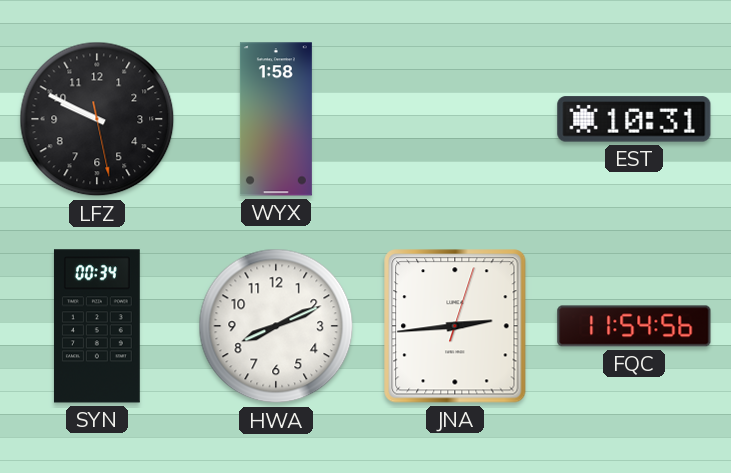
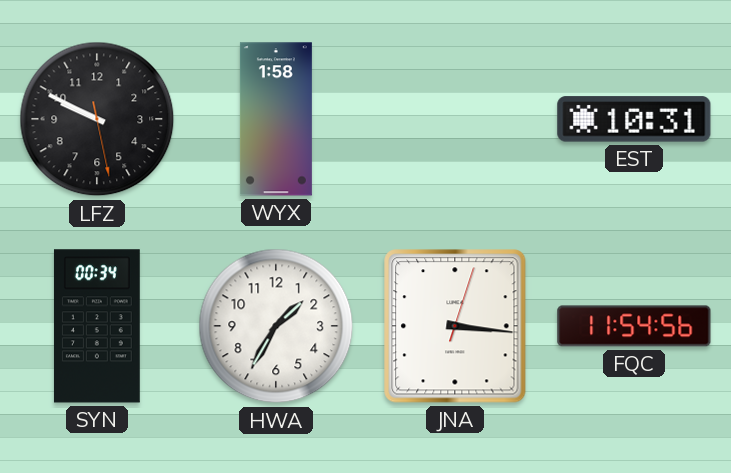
HWA: 8:11 -> 1:35 (276, 326)
JNA: 2:44 -> 3:16 (455, 326)
